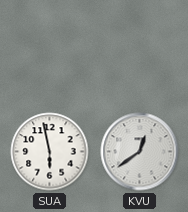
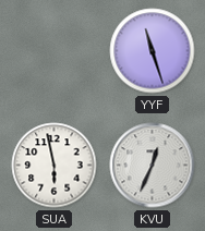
YYF: none -> 11:27 (153, 51)
KVU: 12:39 -> 12:34 (153, 166)
